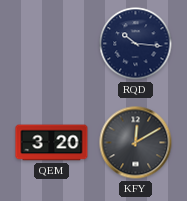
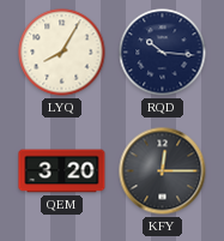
LYQ: none -> 8:05 (62, 53)
KFY: 12:10 -> 12:15 (163, 171)
